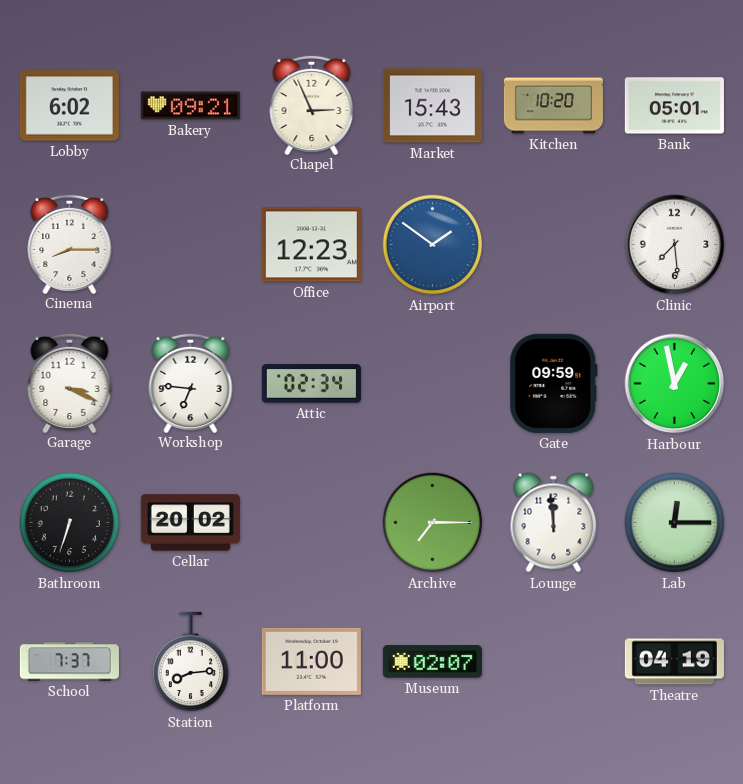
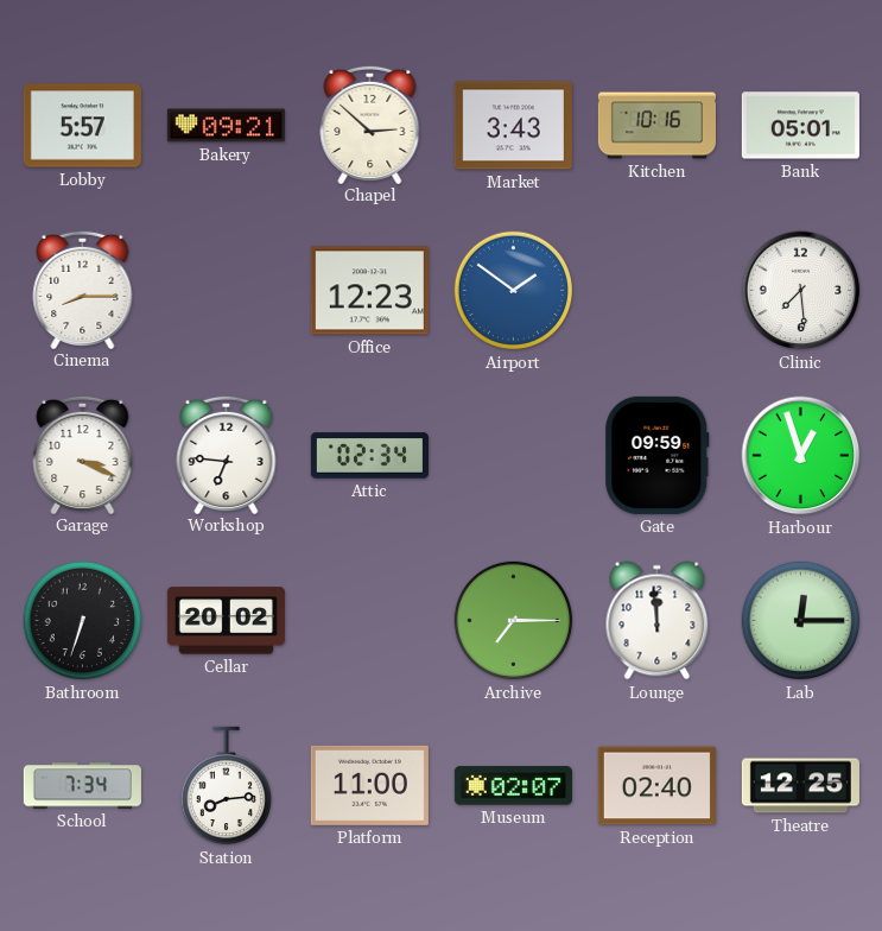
Lobby: 6:02 -> 5:57 (82, 126)
Chapel: 2:56 -> 2:52 (370, 123)
Market: 15:43 -> 3:43 (513, 126)
Kitchen: 10:20 -> 10:16 (656, 126)
Harbour: 12:58 -> 12:57 (801, 456)
School: 7:37 -> 7:34 (82, 786)
Reception: none -> 02:40 (656, 786)
Theatre: 04:19 -> 12:25 (800, 786)
